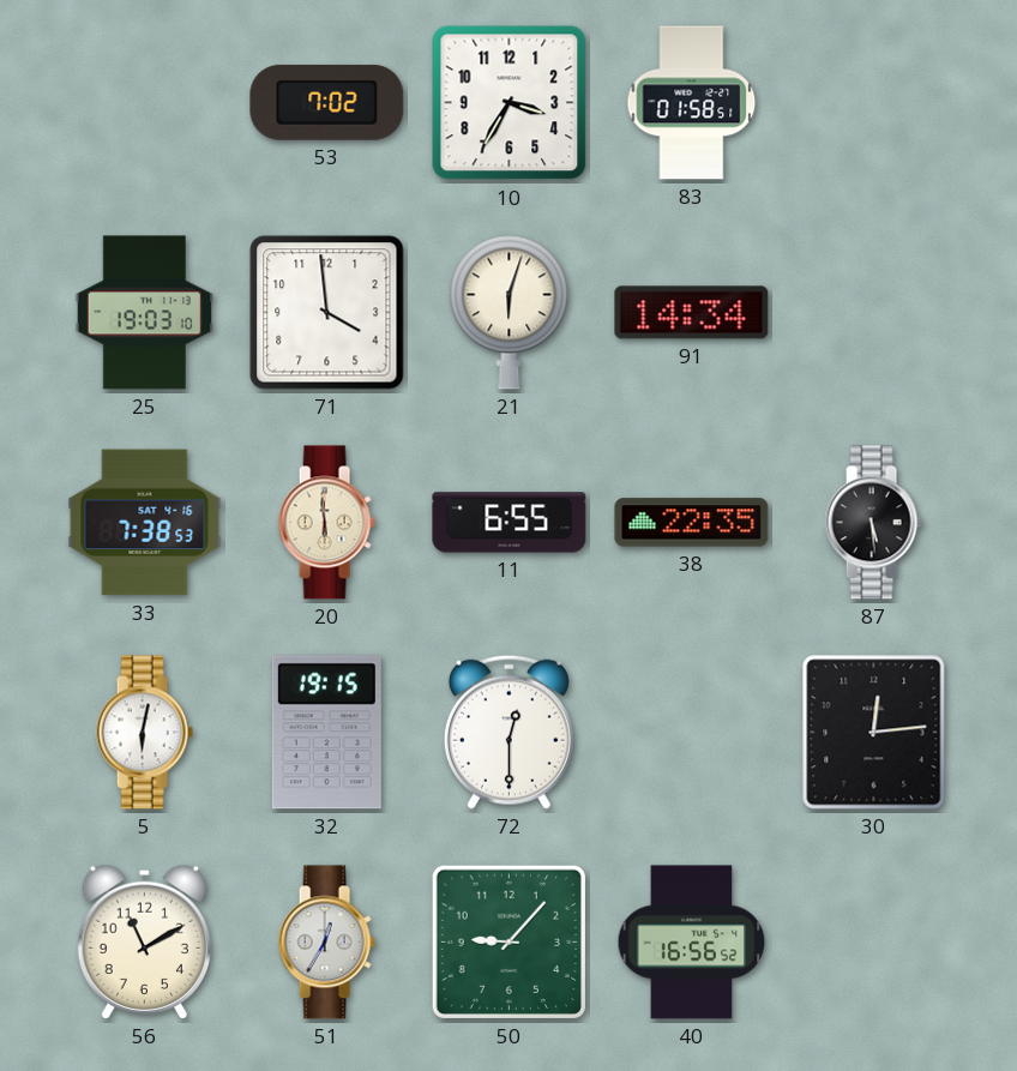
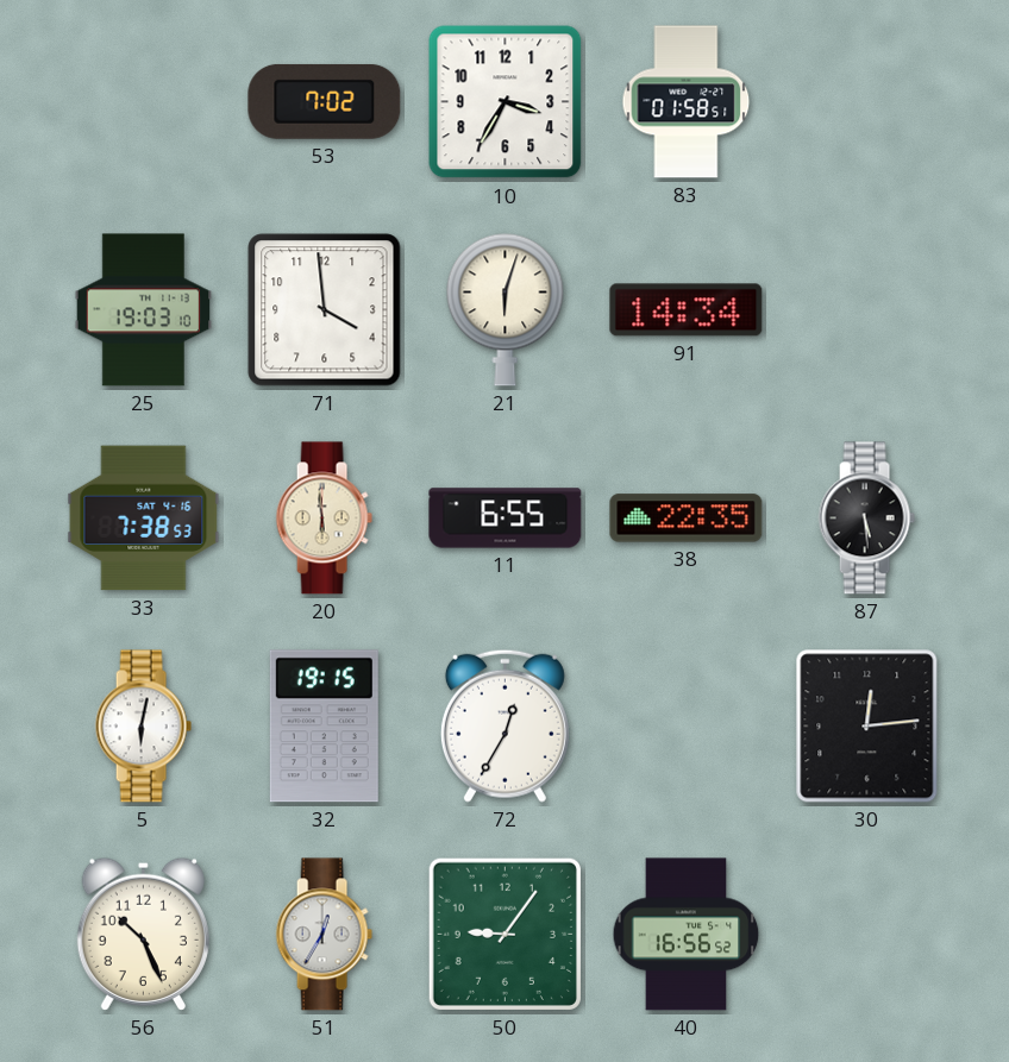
72: 12:30 -> 12:35 (504, 725)
56: 11:10 -> 10:26 (143, 934)
50: 9:07 -> 9:06 (504, 934)
